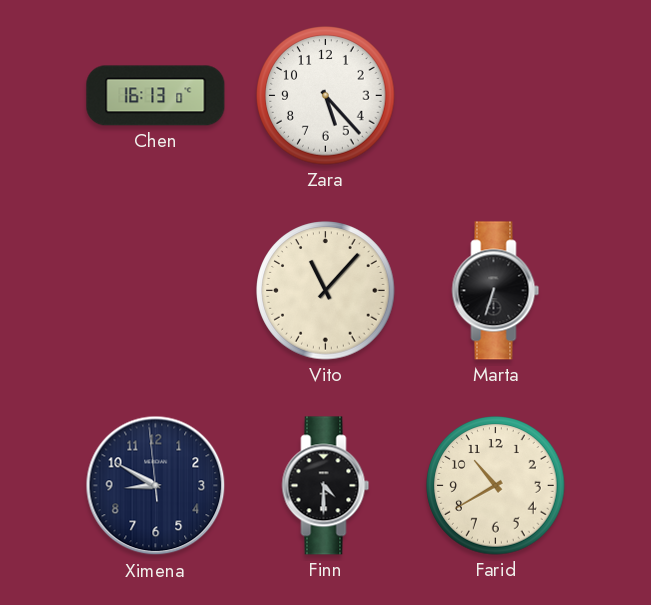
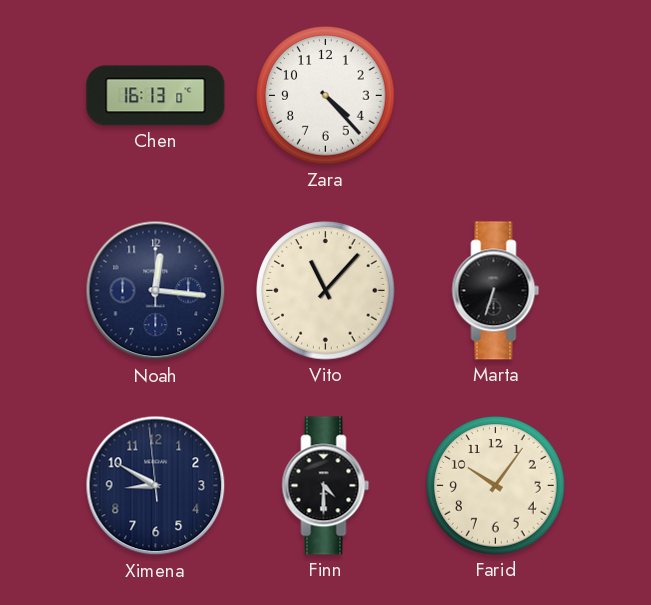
Zara: 5:23 -> 4:23 (326, 96)
Noah: none -> 12:16 (156, 291)
Farid: 10:40 -> 10:06 (496, 486)
